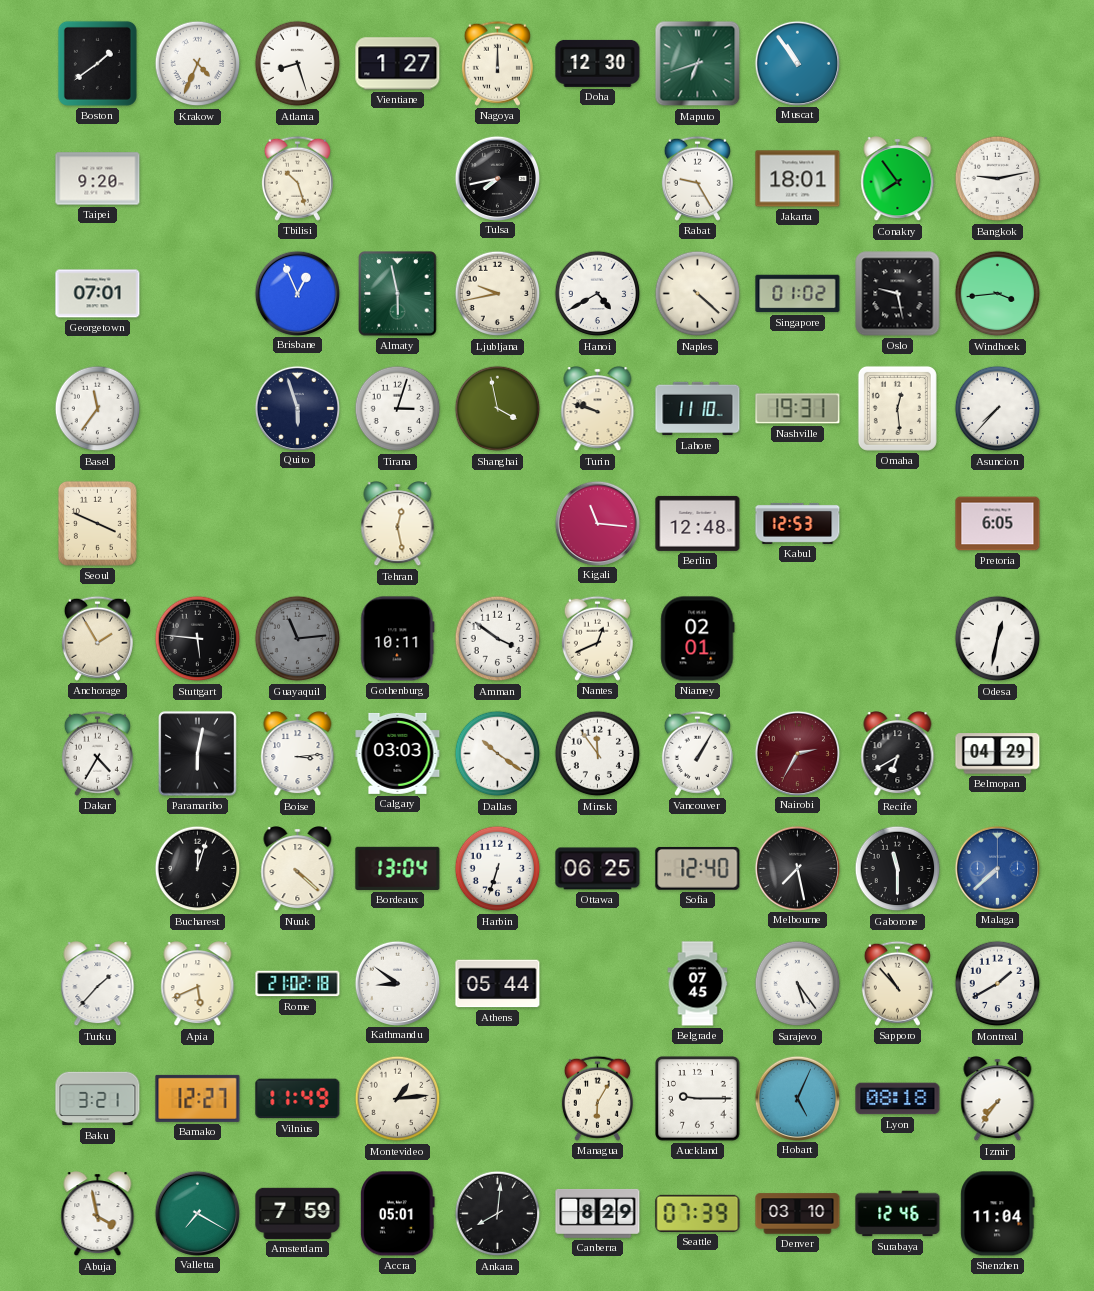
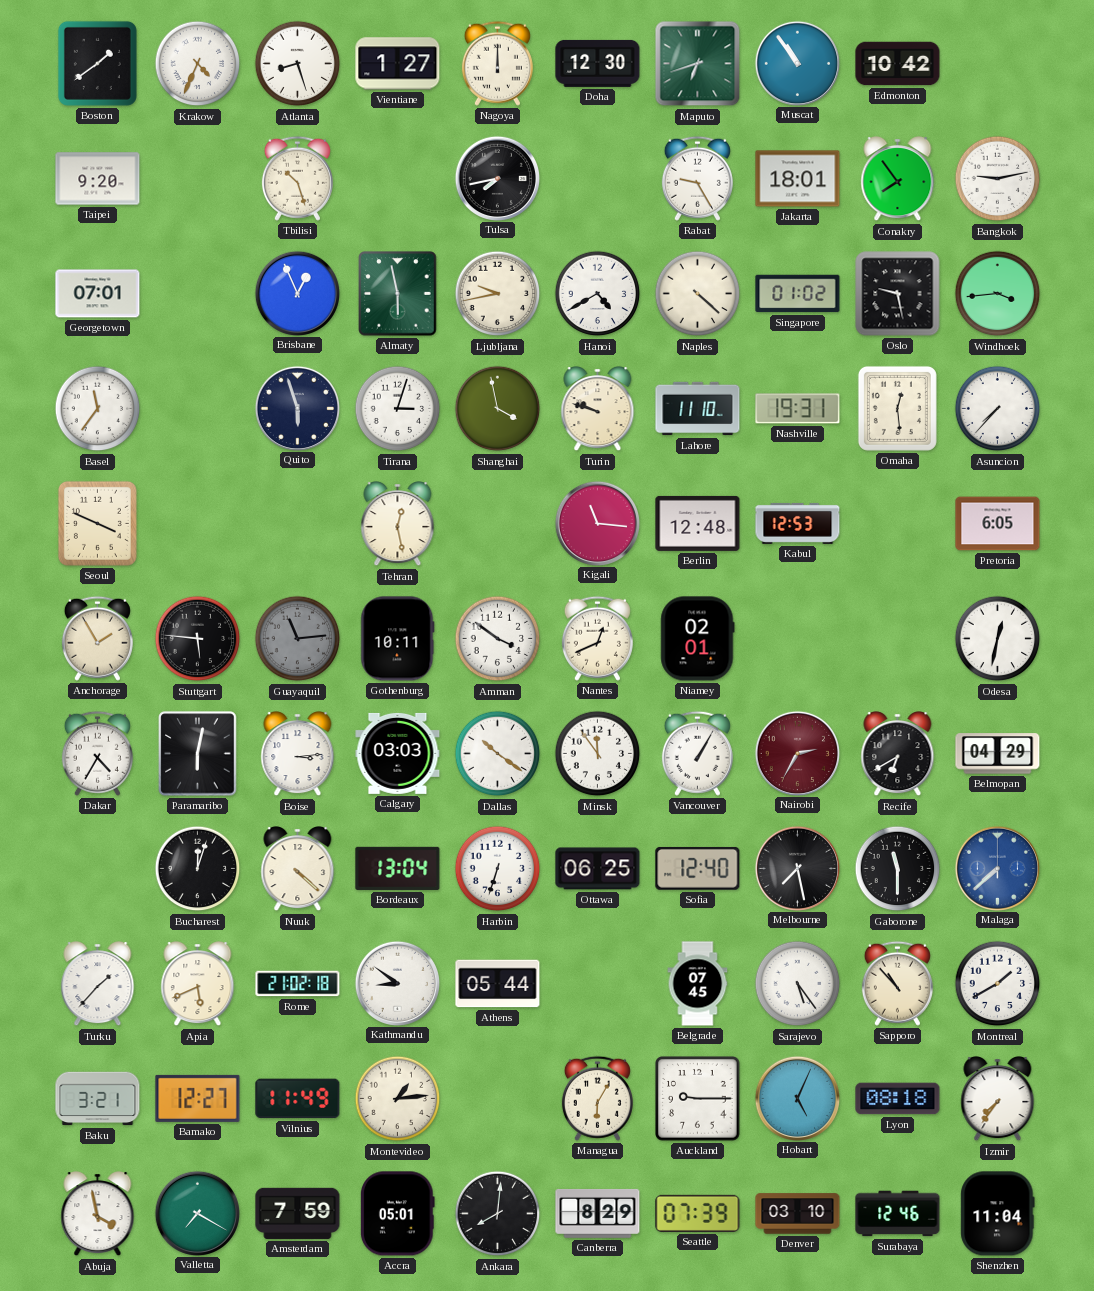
Edmonton: none -> 10:42 (898, 64)
